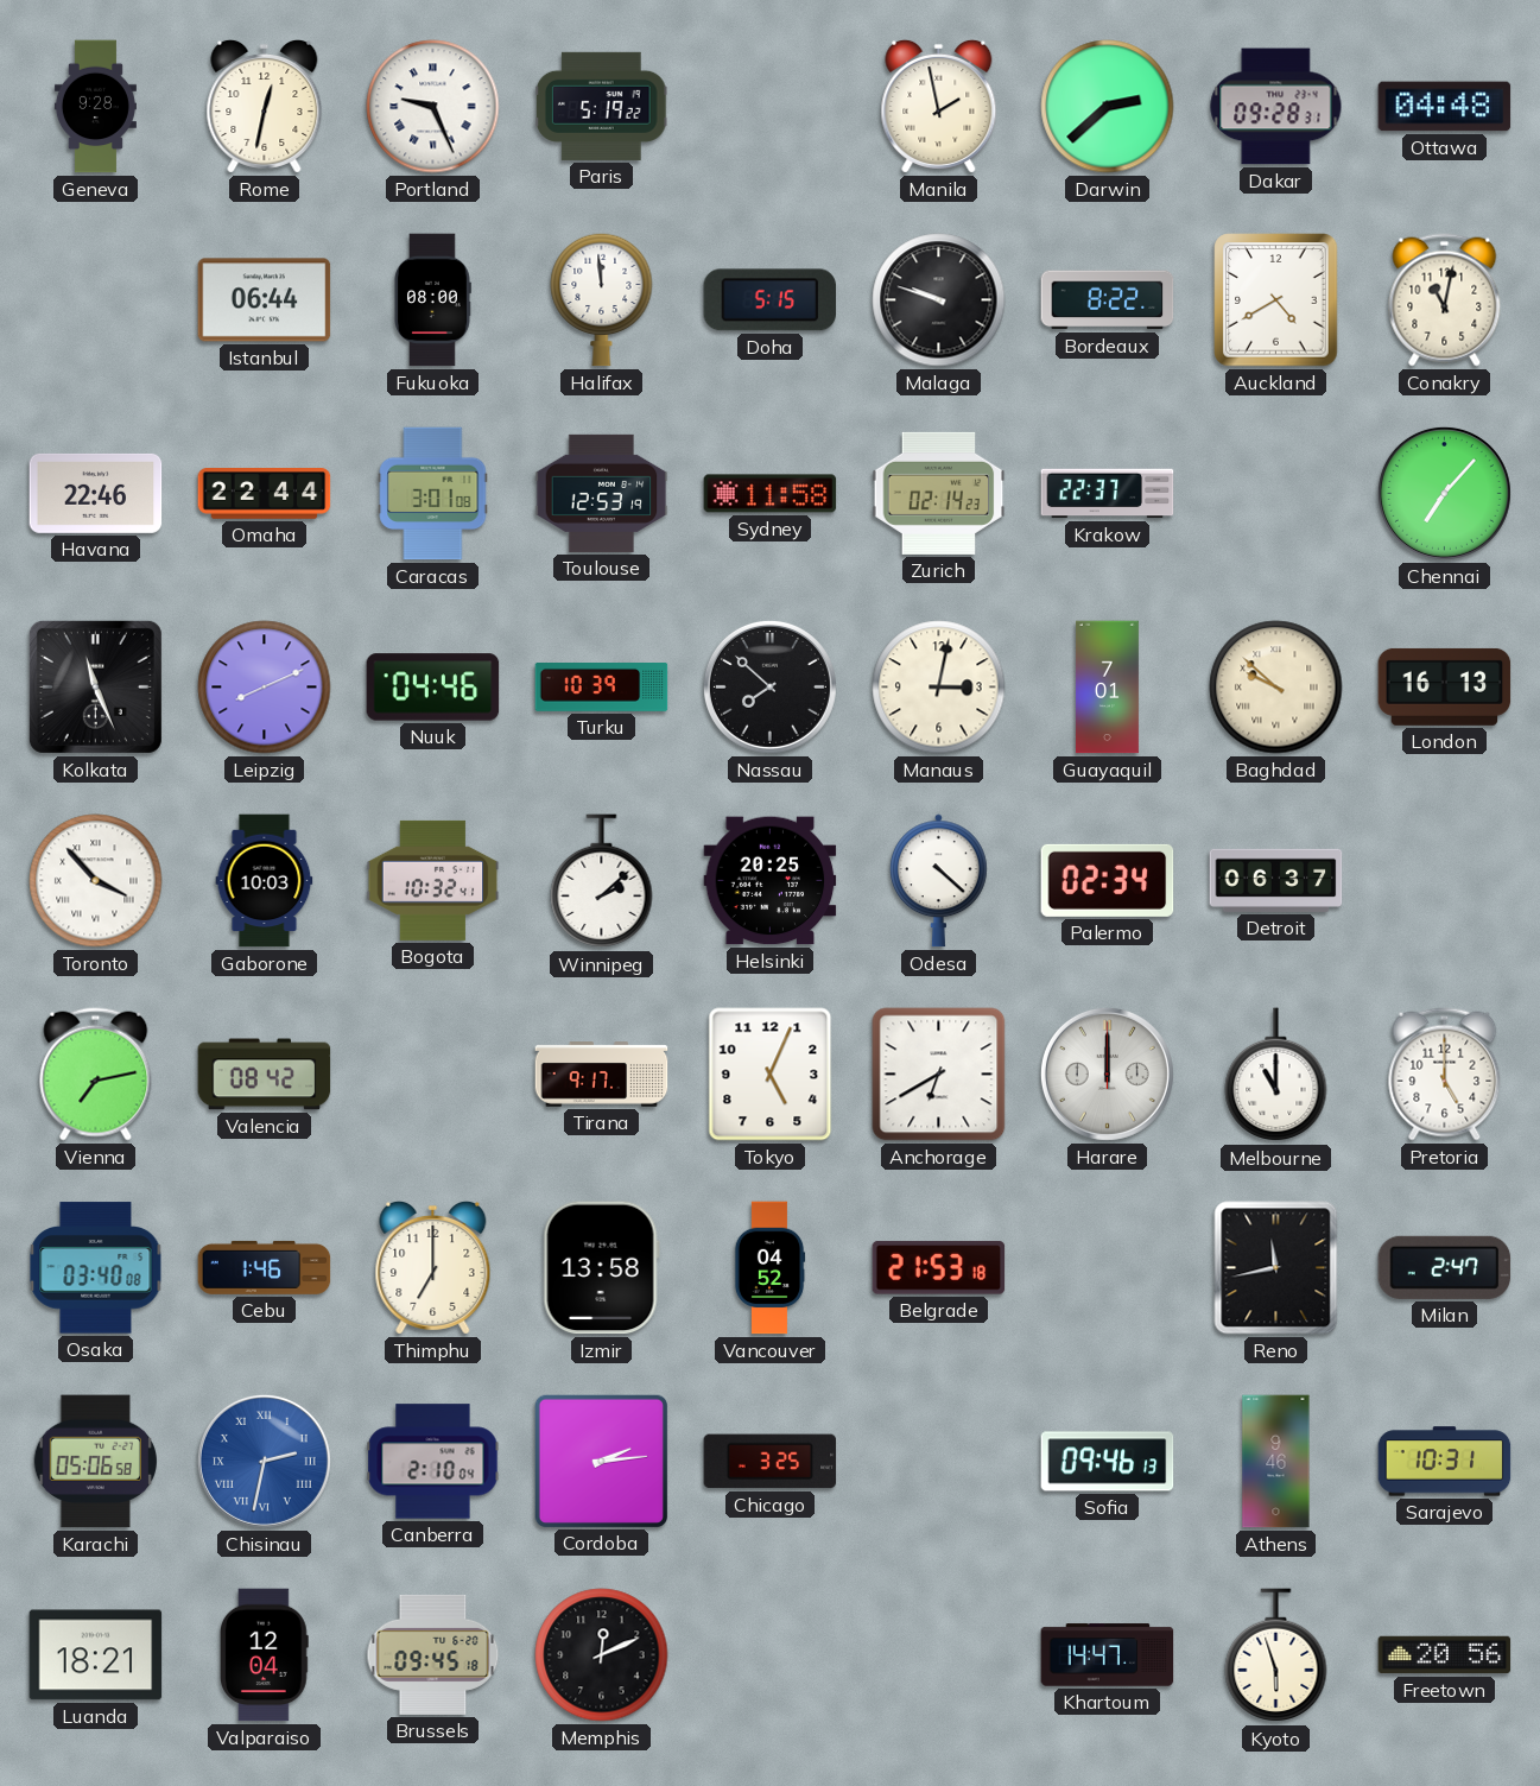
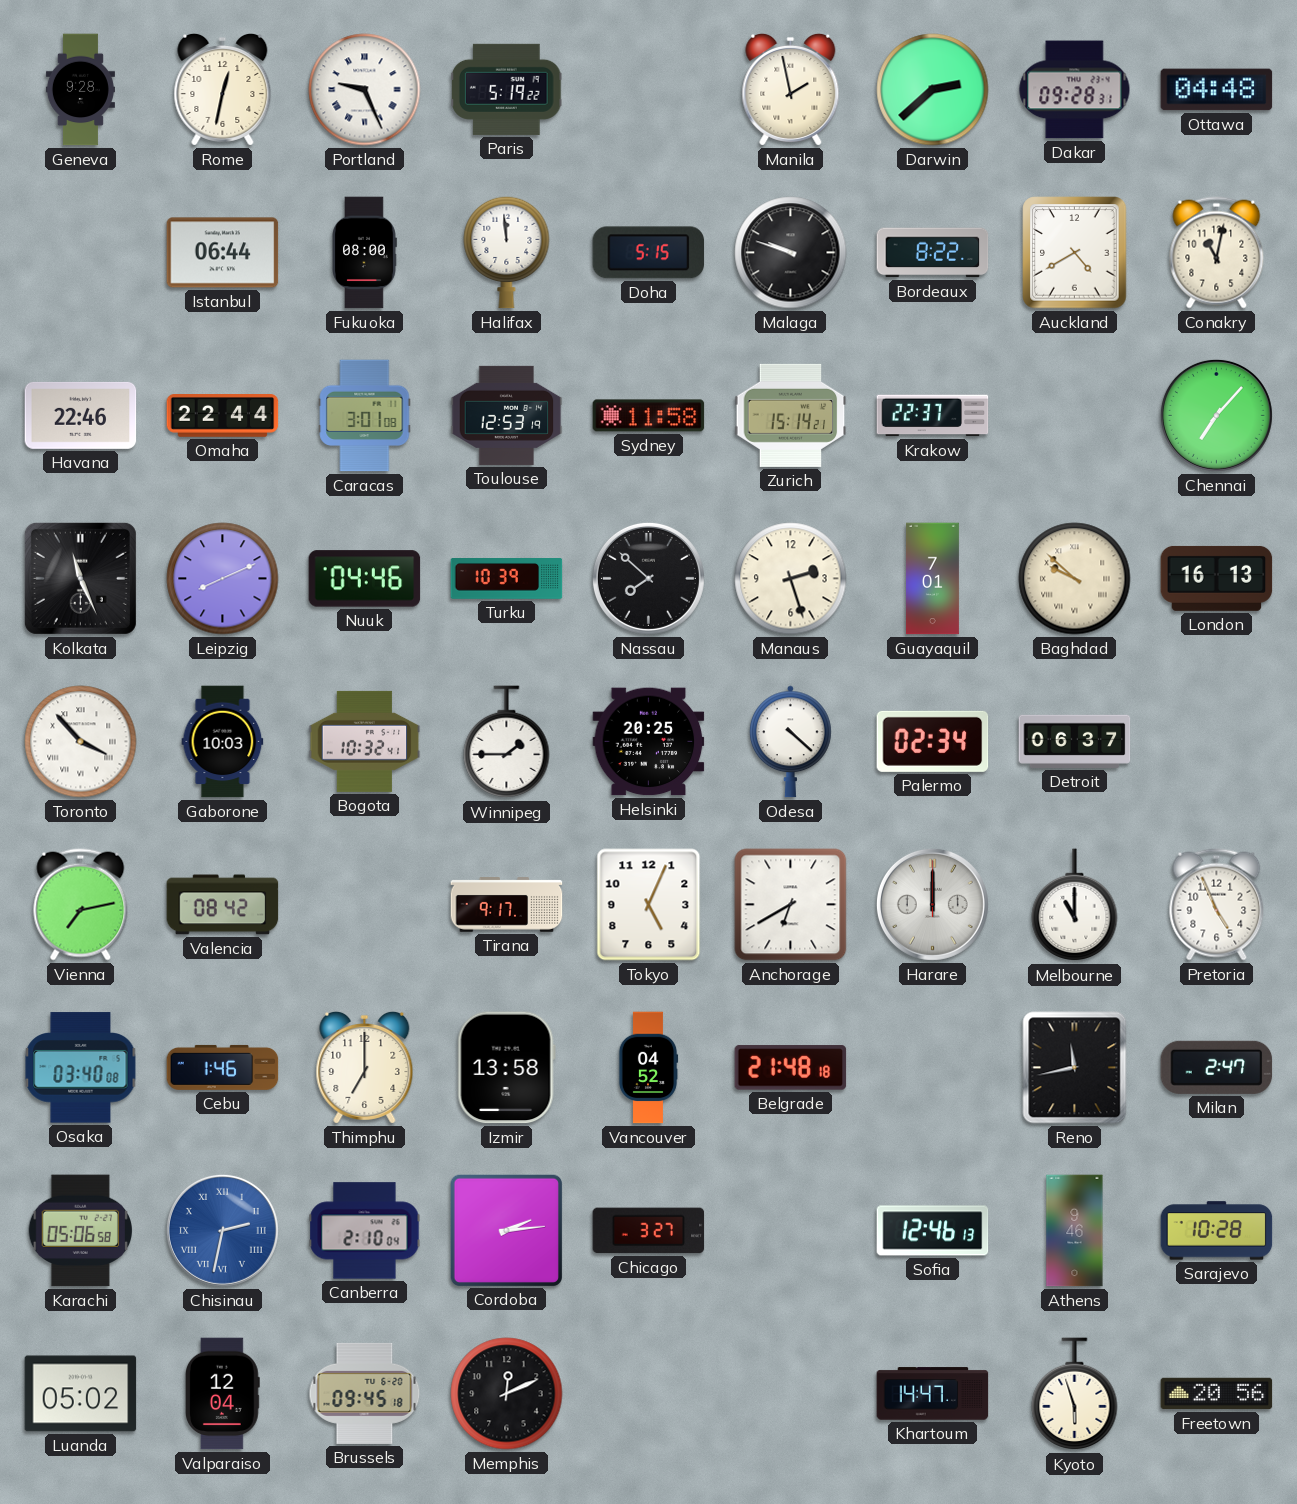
Zurich: 02:14 -> 15:14 (791, 415)
Manaus: 3:02 -> 2:27 (791, 579)
Winnipeg: 2:08 -> 1:45 (507, 742)
Pretoria: 5:00 -> 4:56 (1217, 905)
Belgrade: 21:53 -> 21:48 (791, 1068)
Chicago: 3:25 -> 3:27 (649, 1231)
Sofia: 09:46 -> 12:46 (933, 1231)
Sarajevo: 10:31 -> 10:28 (1217, 1231)
Luanda: 18:21 -> 05:02 (81, 1394)
